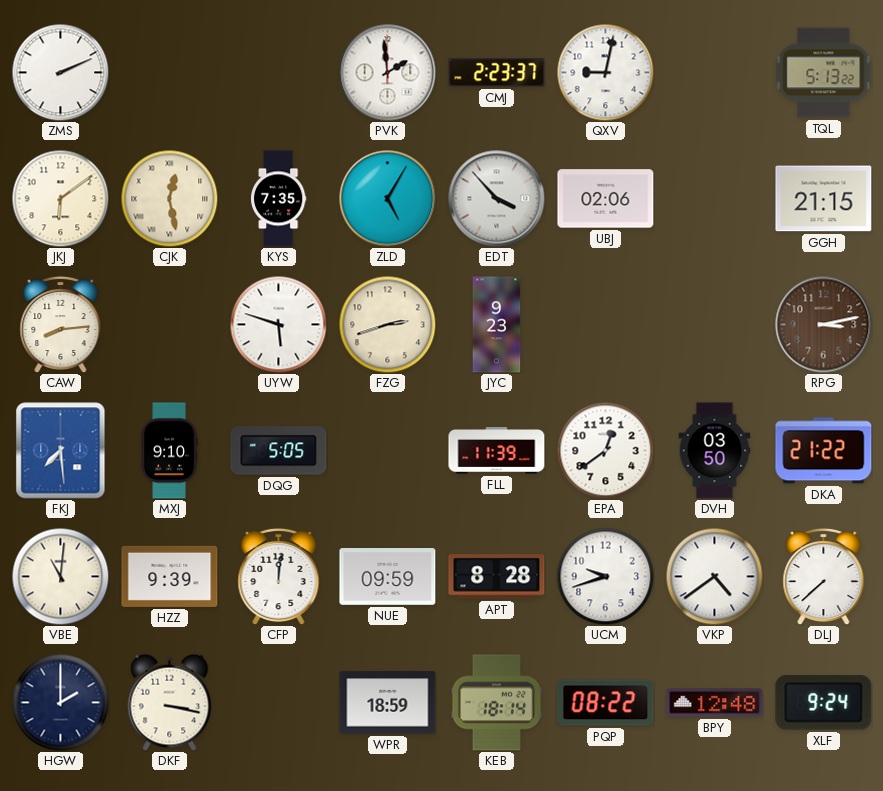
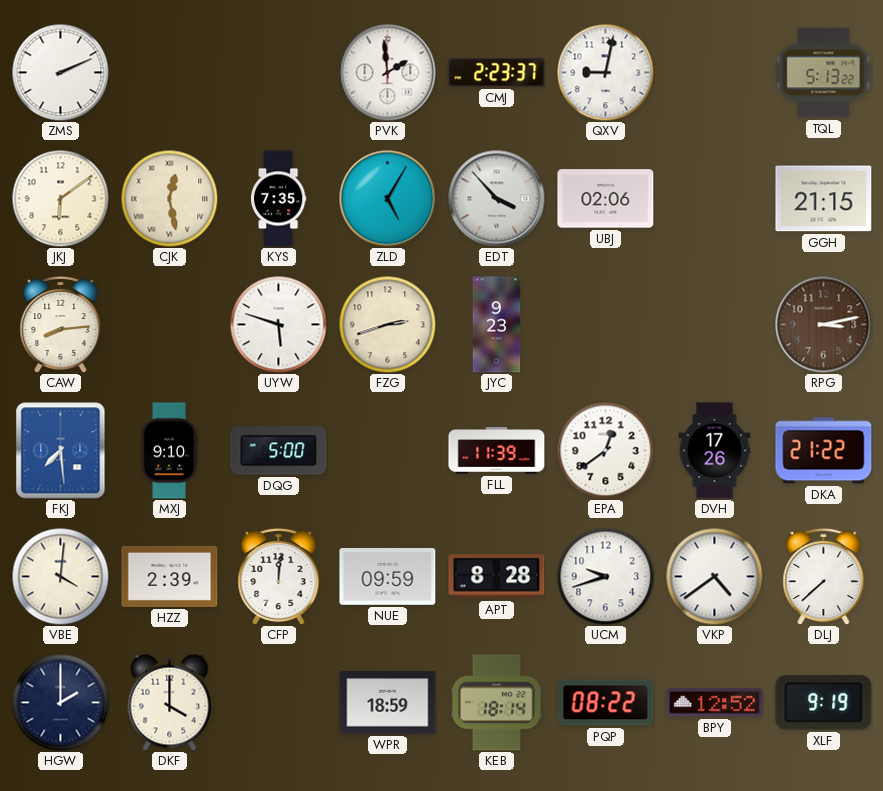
DQG: 5:05 -> 5:00 (279, 451)
DVH: 03:50 -> 17:26 (715, 451)
VBE: 11:01 -> 4:01 (60, 576)
HZZ: 9:39 -> 2:39 (170, 576)
DKF: 3:17 -> 4:00 (170, 702)
BPY: 12:48 -> 12:52 (715, 703)
XLF: 9:24 -> 9:19 (824, 703)
